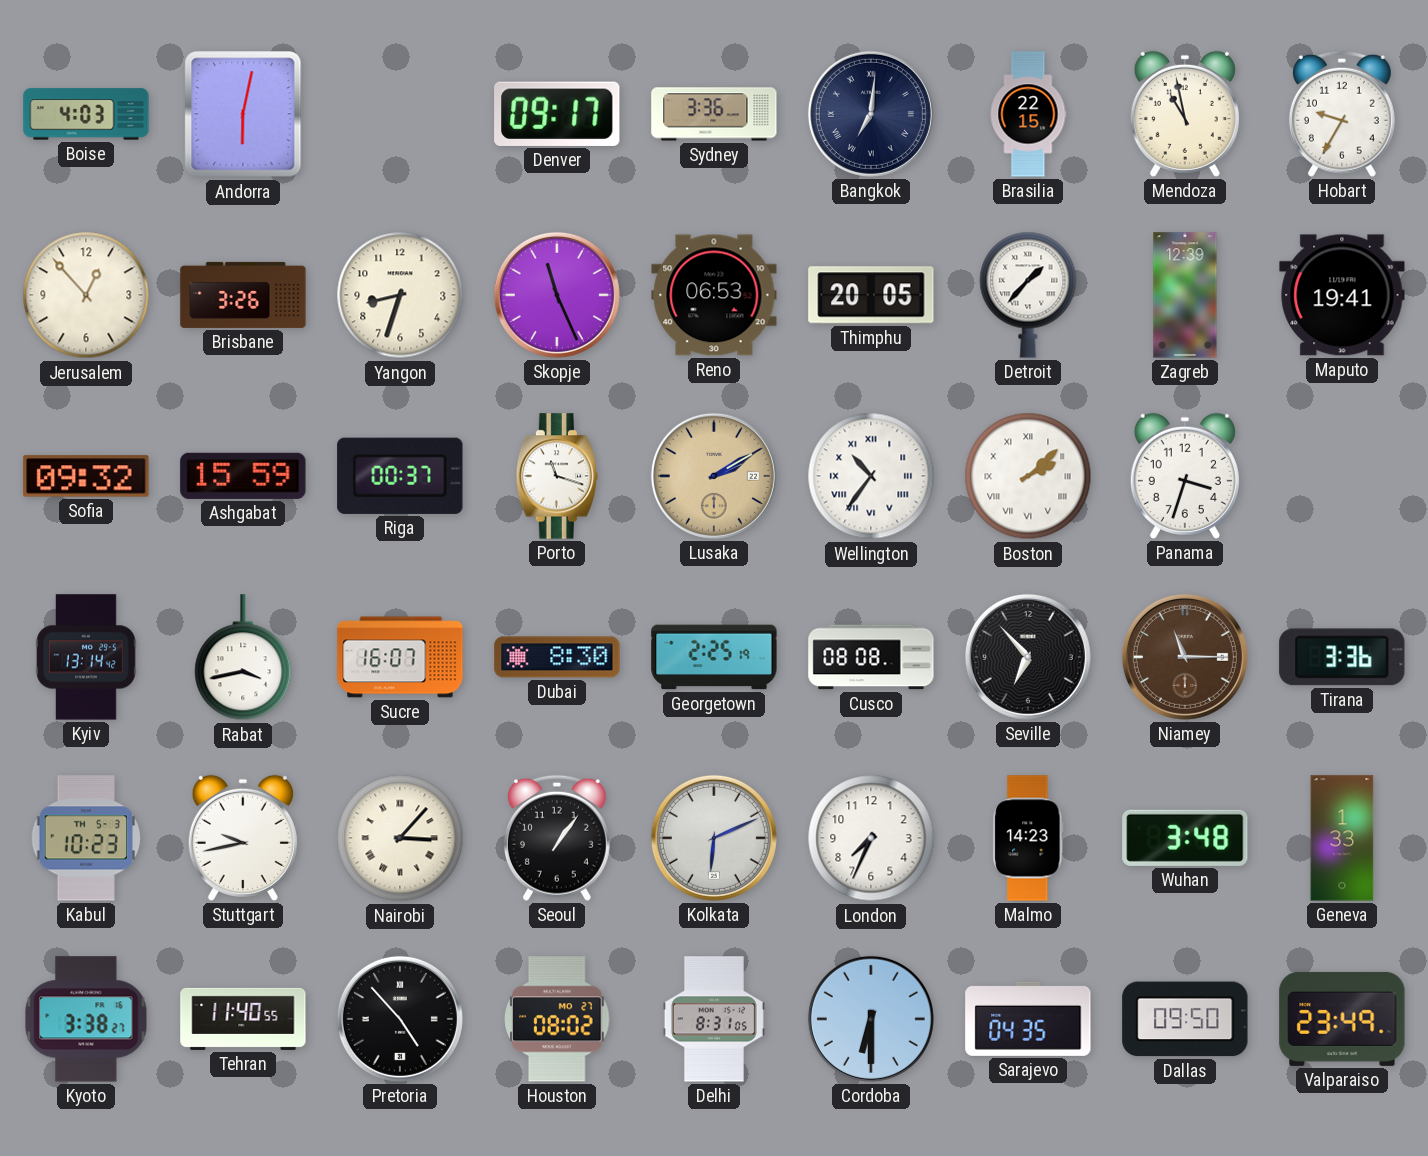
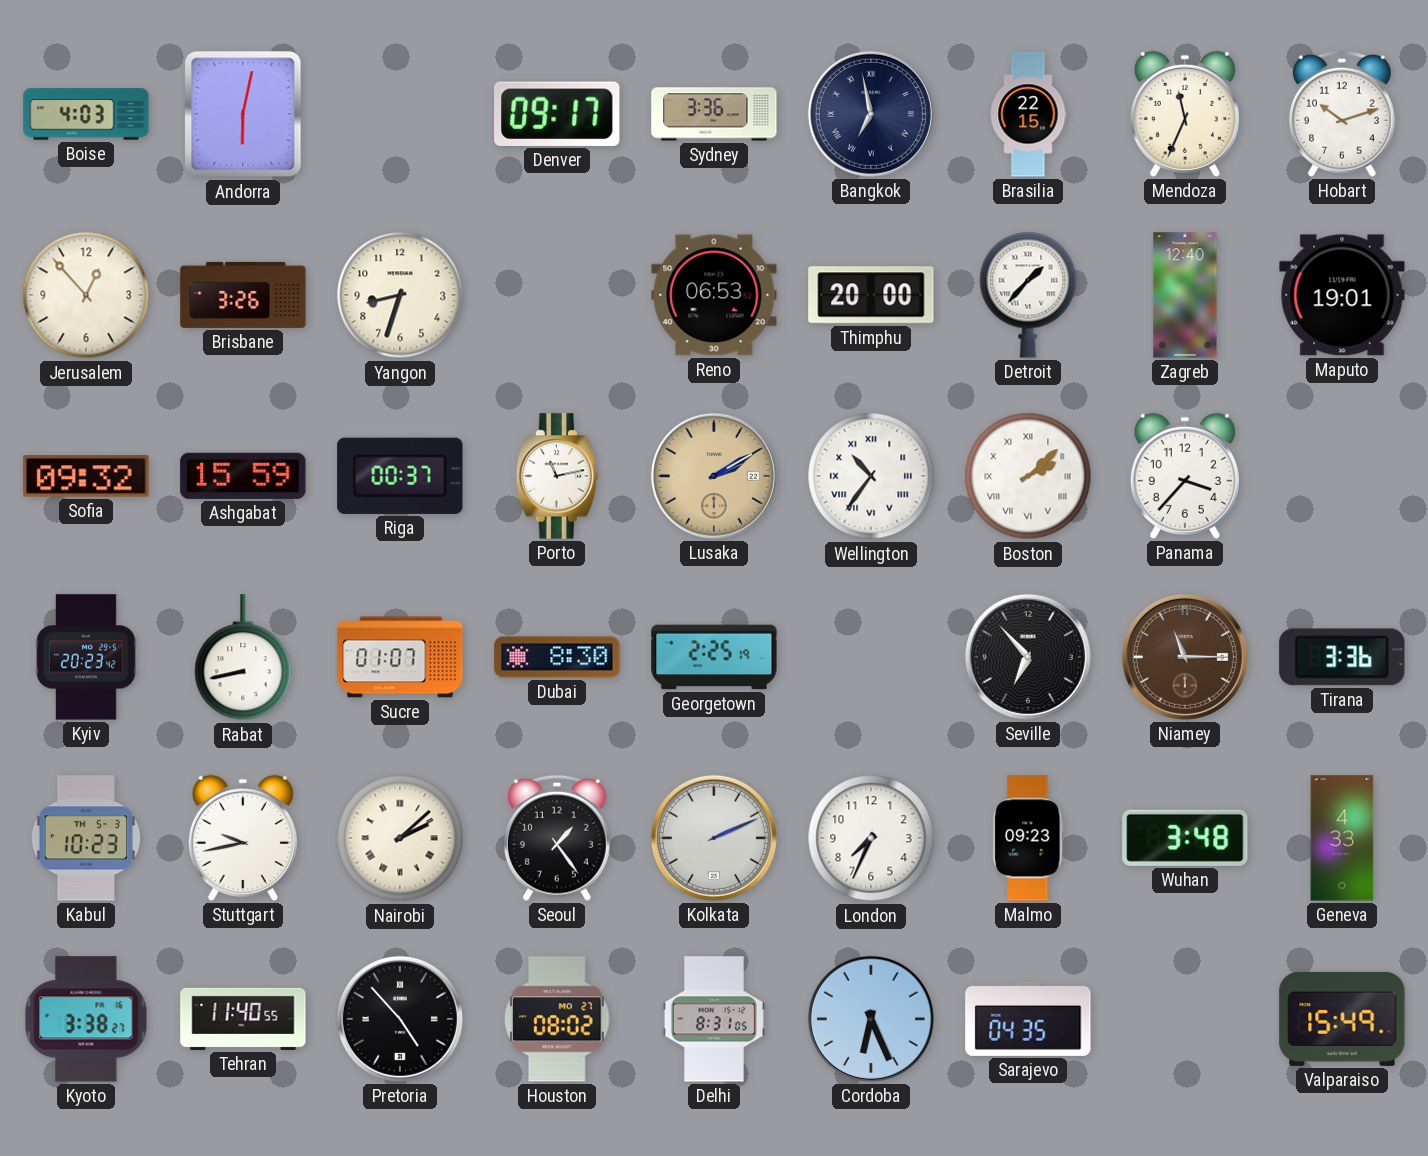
Bangkok: 7:01 -> 6:58 (871, 114)
Mendoza: 10:58 -> 11:34 (1185, 114)
Hobart: 9:35 -> 10:12 (1342, 114)
Skopje: 11:26 -> none (557, 295)
Thimphu: 20:05 -> 20:00 (871, 295)
Zagreb: 12:39 -> 12:40 (1185, 295)
Maputo: 19:41 -> 19:01 (1342, 295)
Porto: 11:18 -> 11:13 (556, 476)
Panama: 3:33 -> 3:37 (1185, 476)
Kyiv: 13:14 -> 20:23 (86, 657)
Rabat: 3:43 -> 8:43 (243, 658)
Sucre: 16:07 -> 01:07 (400, 657)
Cusco: 08:08 -> none (871, 657)
Nairobi: 3:07 -> 2:08 (400, 838)
Seoul: 1:06 -> 1:24 (557, 838)
Kolkata: 6:11 -> 2:11 (714, 838)
Malmo: 14:23 -> 09:23 (1028, 838)
Geneva: 1:33 -> 4:33 (1342, 838)
Cordoba: 6:30 -> 6:26 (871, 1019)
Dallas: 09:50 -> none (1185, 1019)
Valparaiso: 23:49 -> 15:49 (1342, 1019)
